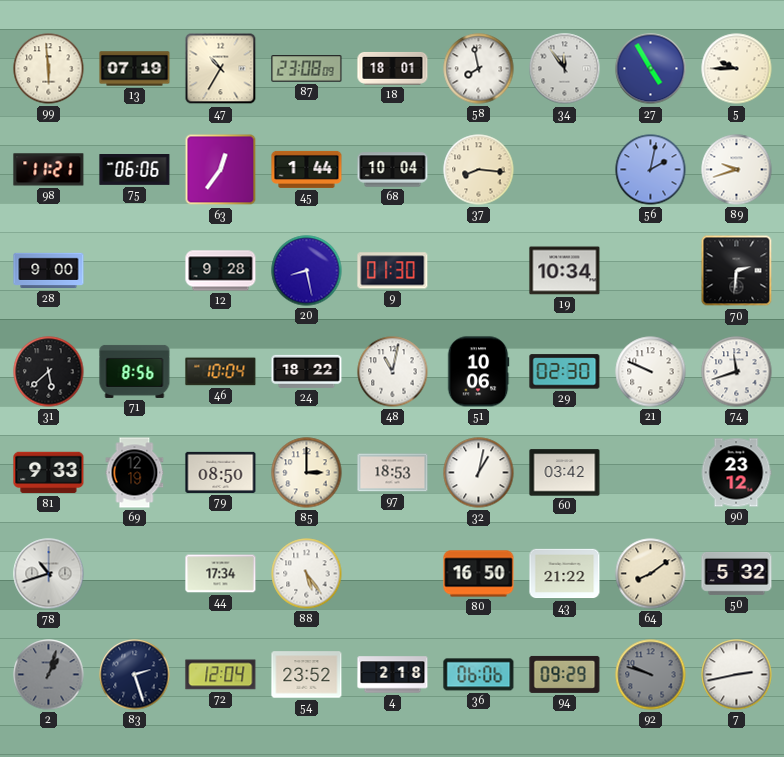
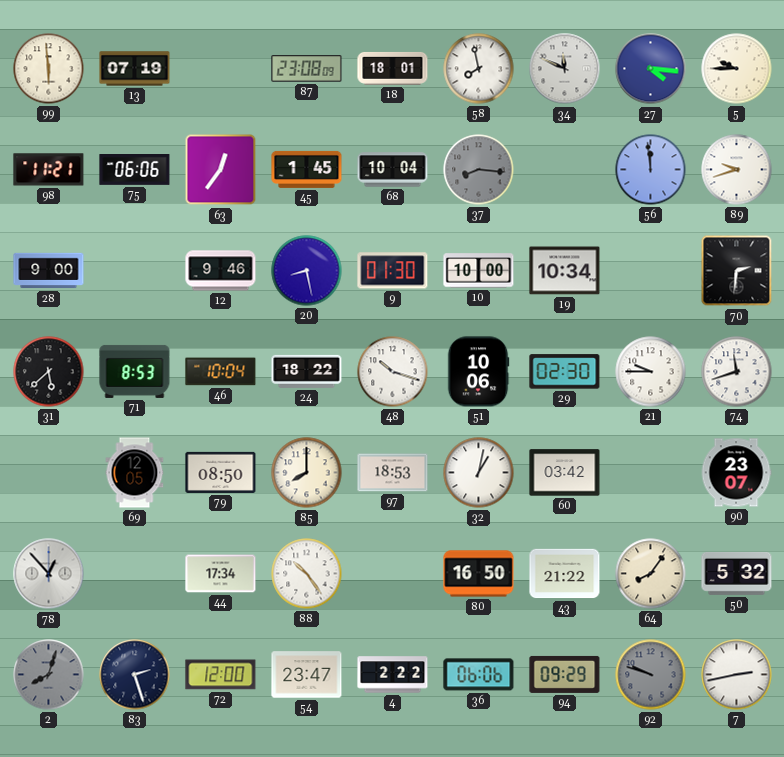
47: 10:35 -> none (221, 69)
34: 11:54 -> 11:49 (565, 69)
27: 4:55 -> 4:16 (651, 69)
45: 1:44 -> 1:45 (307, 169)
37 dial: cream -> grey (479, 170)
56: 2:02 -> 11:59 (651, 170)
12: 9:28 -> 9:46 (221, 271)
10: none -> 10:00 (479, 271)
71: 8:56 -> 8:53 (135, 371)
48: 11:02 -> 10:18 (393, 372)
21: 9:49 -> 9:45 (651, 372)
81: 9:33 -> none (49, 473)
69: 12:19 -> 12:05 (135, 473)
85: 3:00 -> 8:00 (307, 473)
90: 23:12 -> 23:07 (736, 473)
78: 10:42 -> 12:53 (49, 574)
88: 5:24 -> 10:24 (307, 574)
64: 8:09 -> 8:06 (651, 574)
2: 1:03 -> 8:03 (49, 675)
72: 12:04 -> 12:00 (221, 675)
54: 23:52 -> 23:47 (307, 675)
4: 2:18 -> 2:22 (393, 675)
